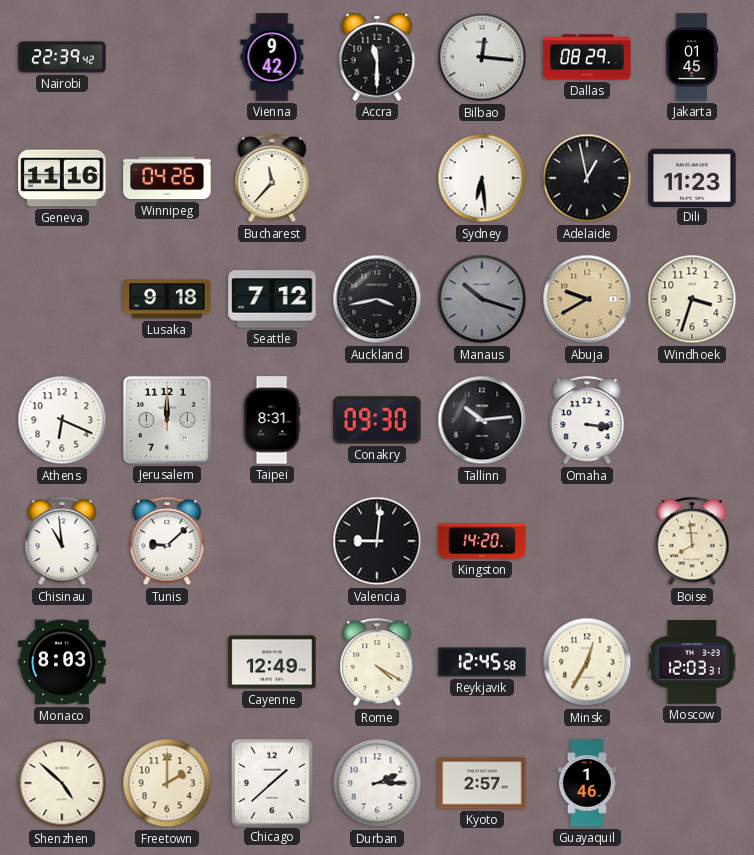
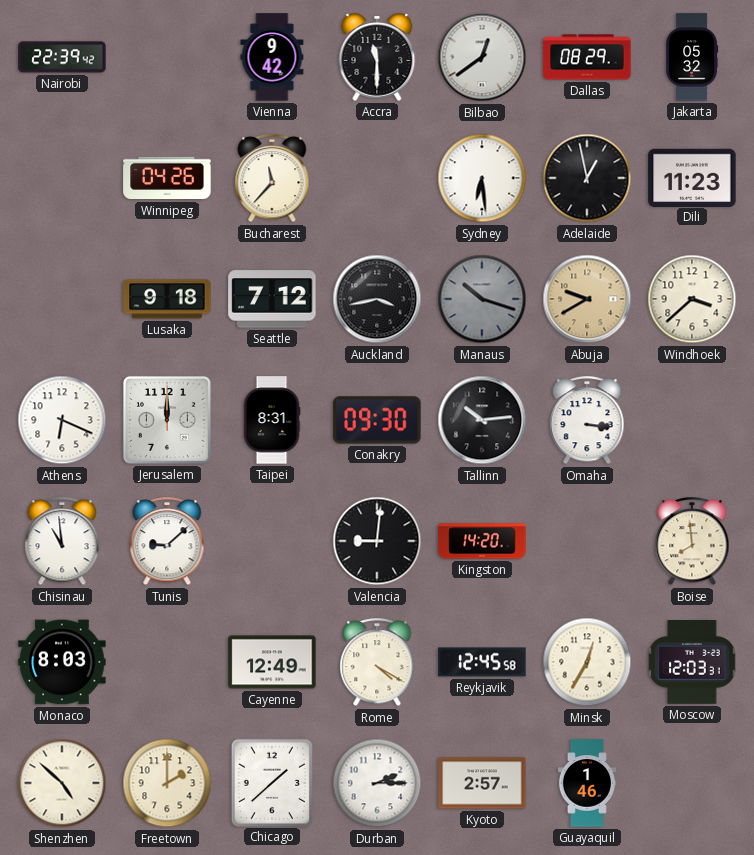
Bilbao: 12:16 -> 12:39 (482, 57)
Jakarta: 01:45 -> 05:32 (692, 57)
Geneva: 11:16 -> none (62, 178)
Windhoek: 3:33 -> 3:38 (692, 299)
